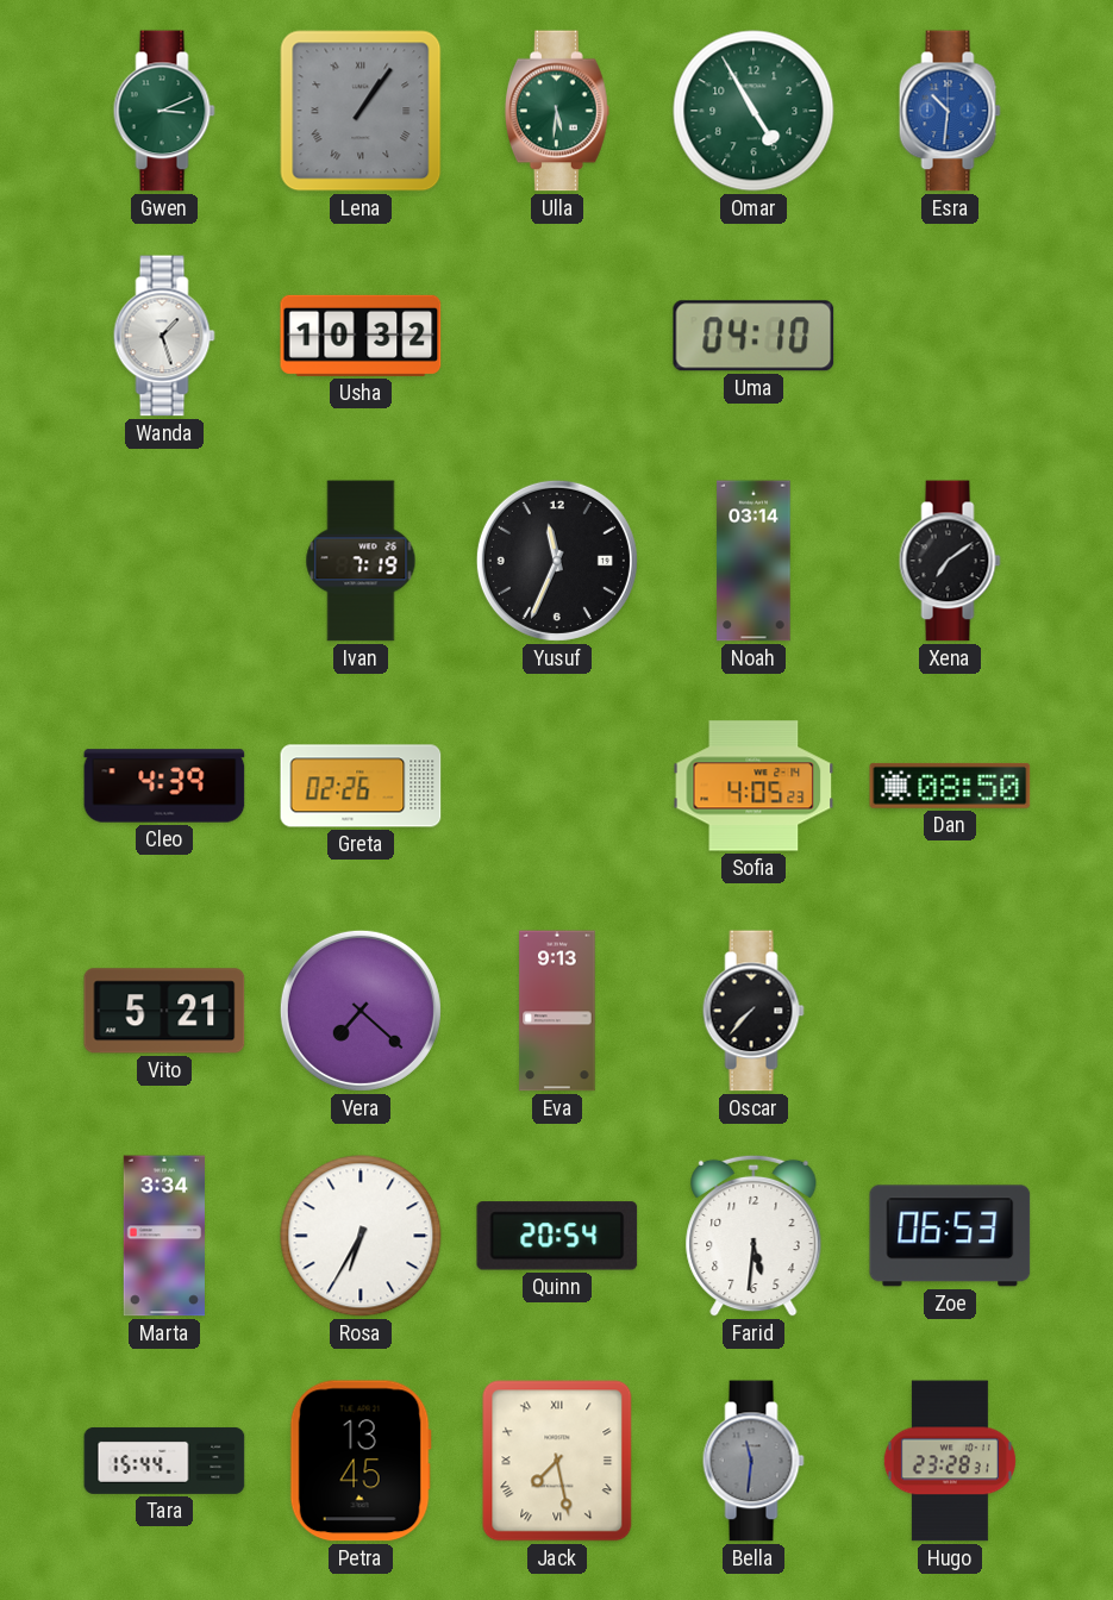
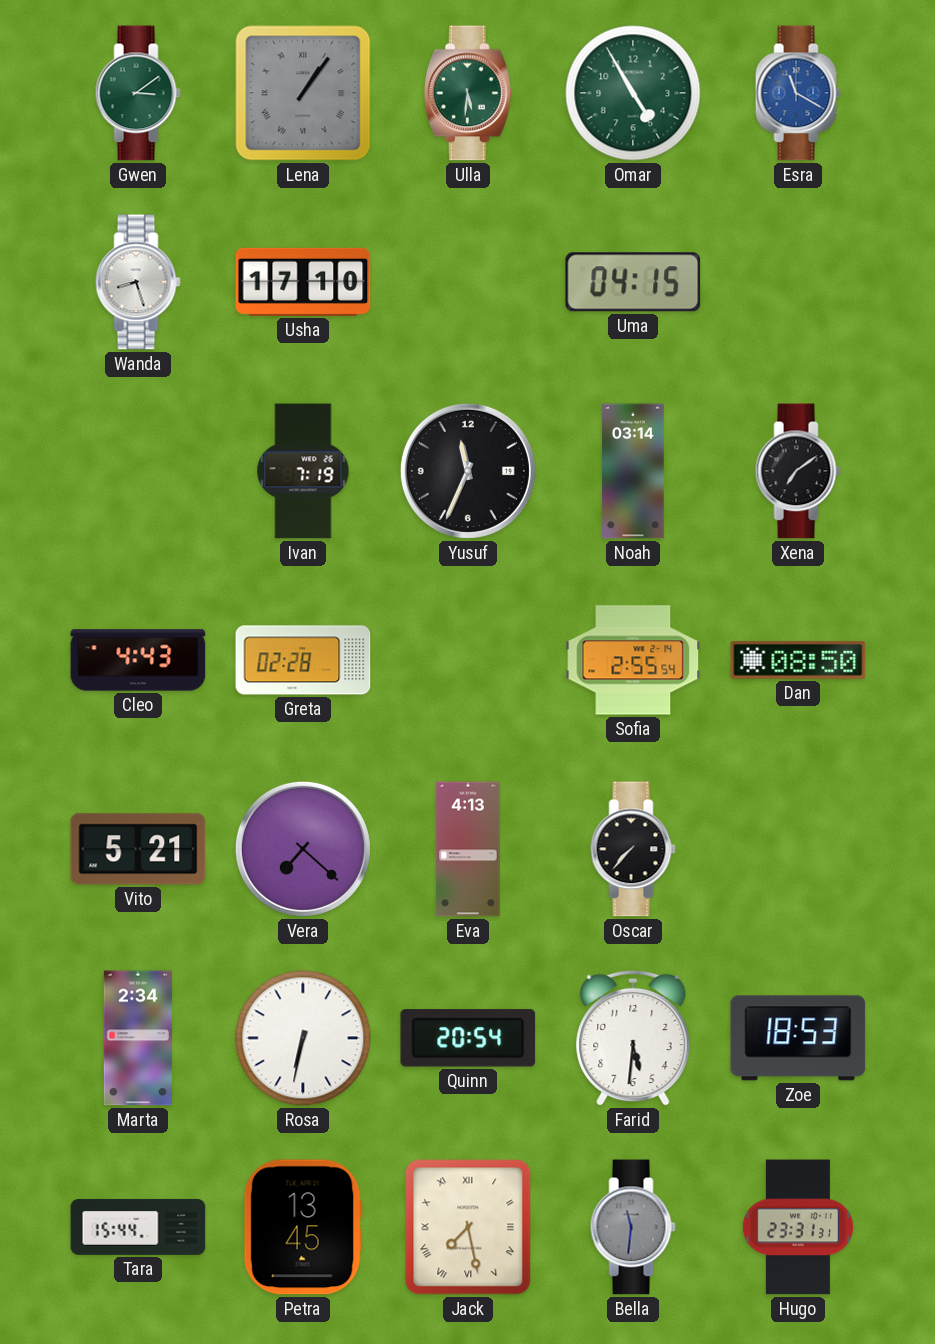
Gwen: 3:11 -> 3:09 (138, 93)
Esra: 10:31 -> 11:20 (798, 93)
Wanda: 1:27 -> 8:27 (138, 282)
Usha: 10:32 -> 17:10 (303, 282)
Uma: 04:10 -> 04:15 (633, 282)
Cleo: 4:39 -> 4:43 (138, 660)
Greta: 02:26 -> 02:28 (303, 660)
Sofia: 4:05 -> 2:55 (633, 660)
Eva: 9:13 -> 4:13 (468, 849)
Marta: 3:34 -> 2:34 (137, 1038)
Rosa: 6:35 -> 6:32 (303, 1038)
Zoe: 06:53 -> 18:53 (798, 1038)
Hugo: 23:28 -> 23:31 (798, 1227)
